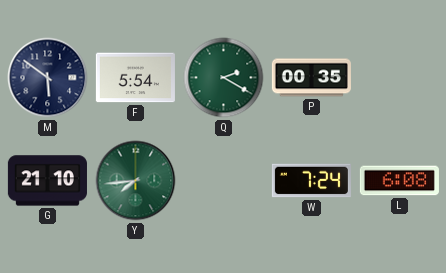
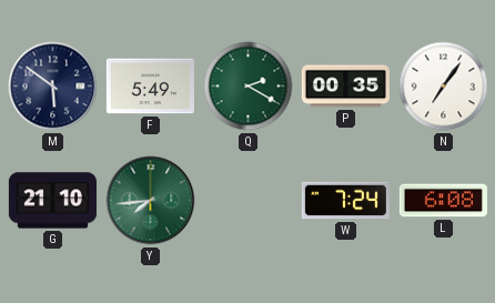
F: 5:54 -> 5:49 (150, 87)
N: none -> 7:06 (444, 87)
